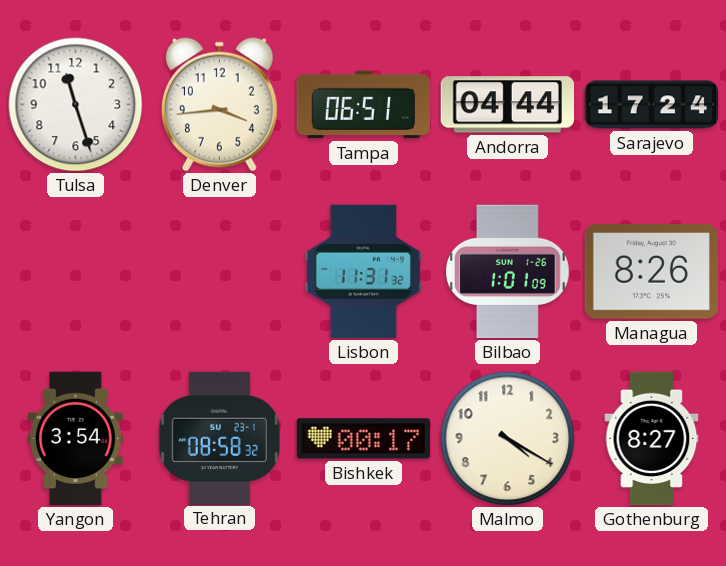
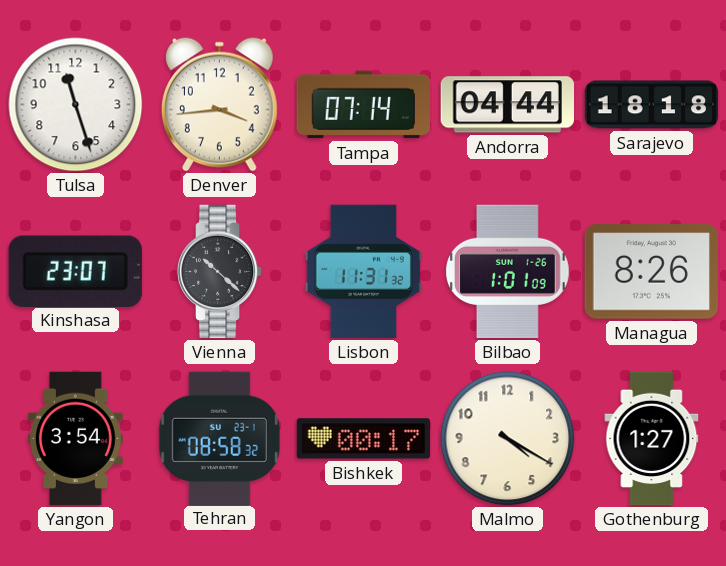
Tampa: 06:51 -> 07:14 (364, 105)
Sarajevo: 17:24 -> 18:18 (652, 105)
Kinshasa: none -> 23:07 (75, 271)
Vienna: none -> 10:22 (220, 272)
Gothenburg: 8:27 -> 1:27 (652, 439)
